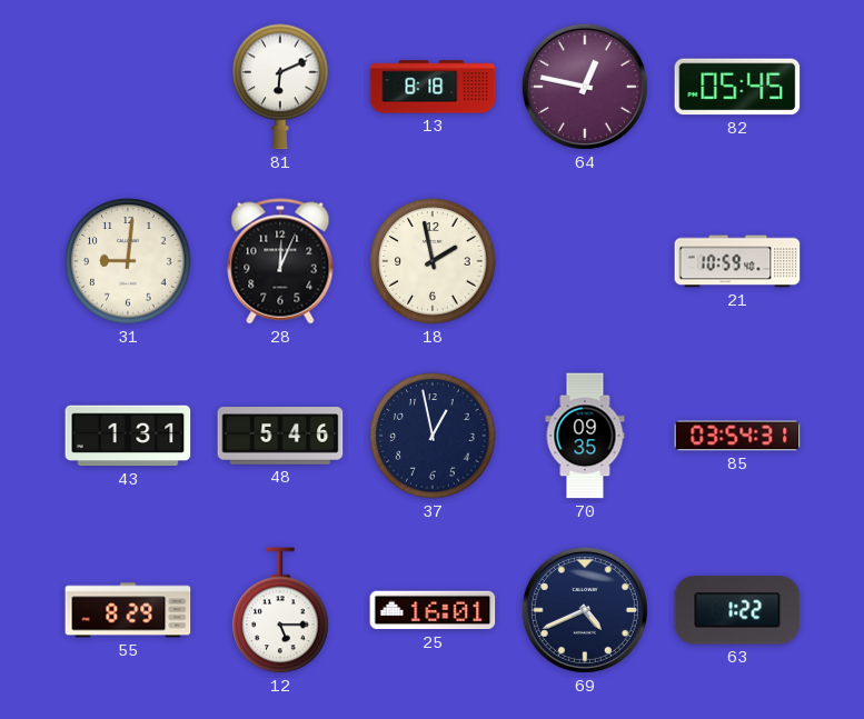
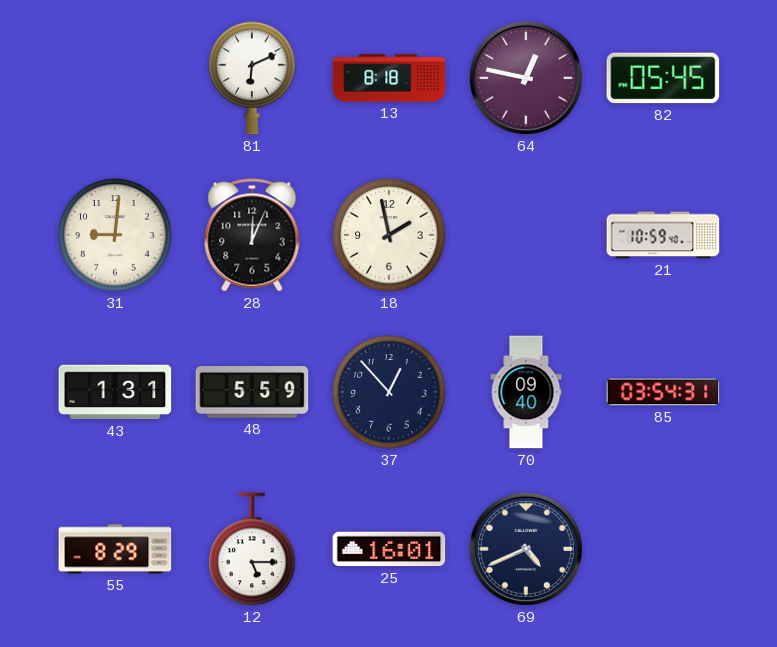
48: 5:46 -> 5:59 (252, 392)
37: 12:58 -> 12:53 (389, 392)
70: 09:35 -> 09:40 (526, 392)
63: 1:22 -> none (737, 610)
